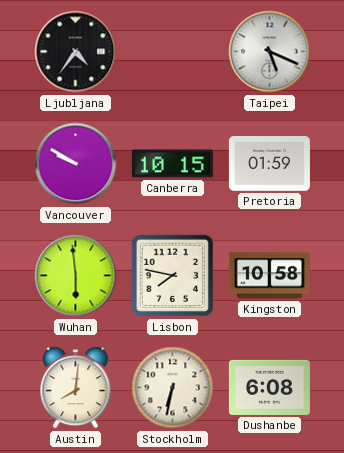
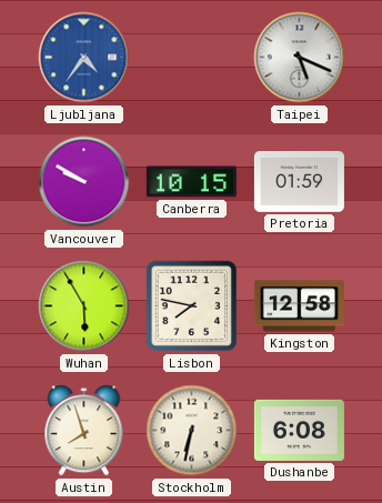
Ljubljana dial: black -> blue (84, 58)
Wuhan: 5:59 -> 5:55 (84, 306)
Kingston: 10:58 -> 12:58 (299, 306)
Austin: 8:01 -> 7:57 (84, 431)
